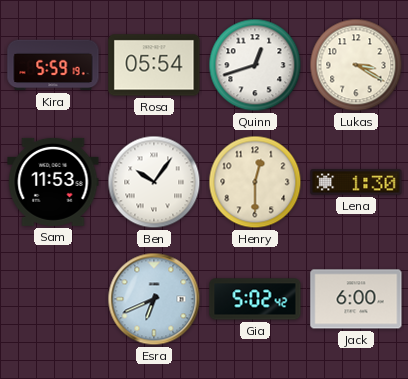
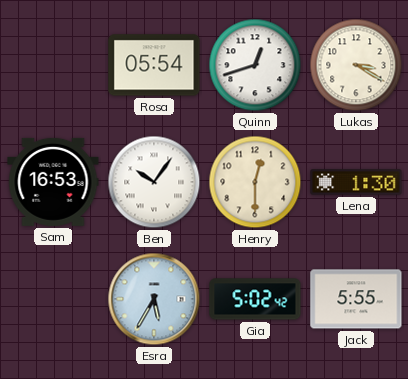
Kira: 5:59 -> none (53, 65)
Sam: 11:53 -> 16:53 (53, 182)
Esra: 6:41 -> 5:35 (154, 299)
Jack: 6:00 -> 5:55 (356, 299)
